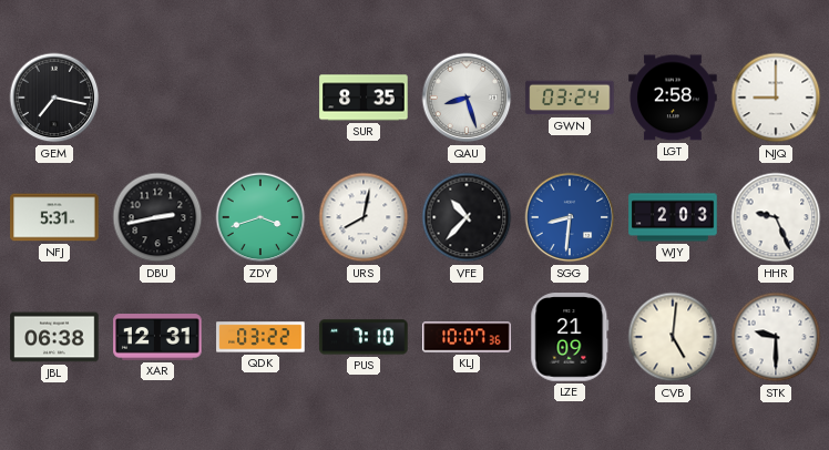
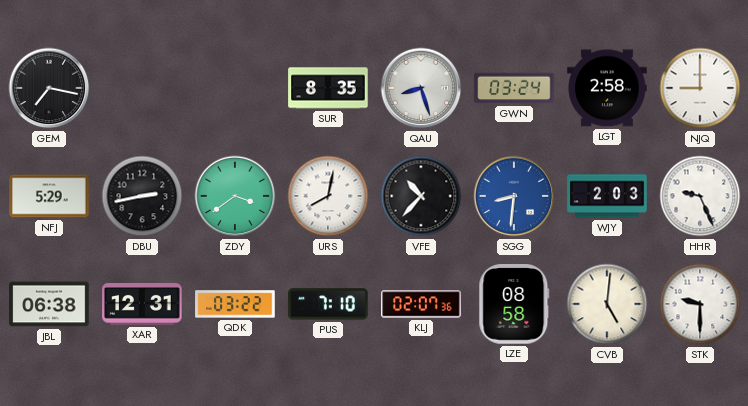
NFJ: 5:31 -> 5:29 (49, 196)
ZDY: 3:42 -> 3:39 (235, 196)
KLJ: 10:07 -> 02:07 (421, 304)
LZE: 21:09 -> 08:58 (514, 304)
